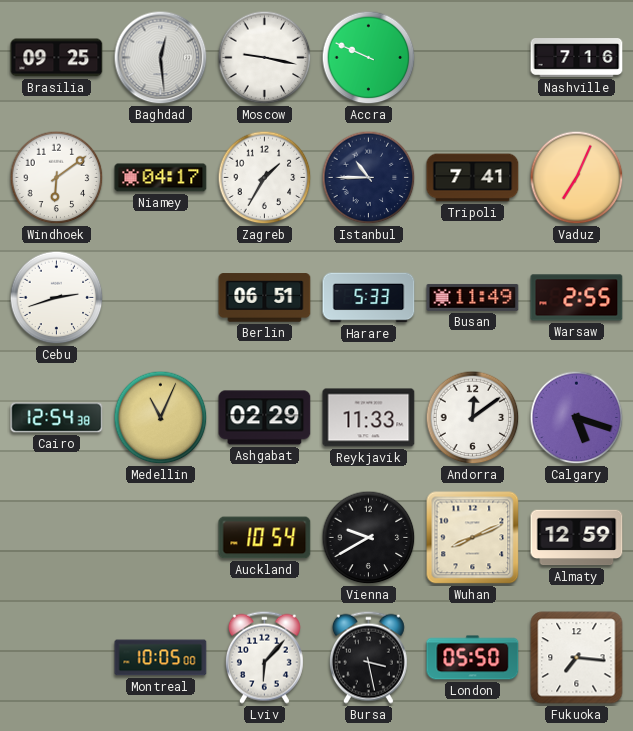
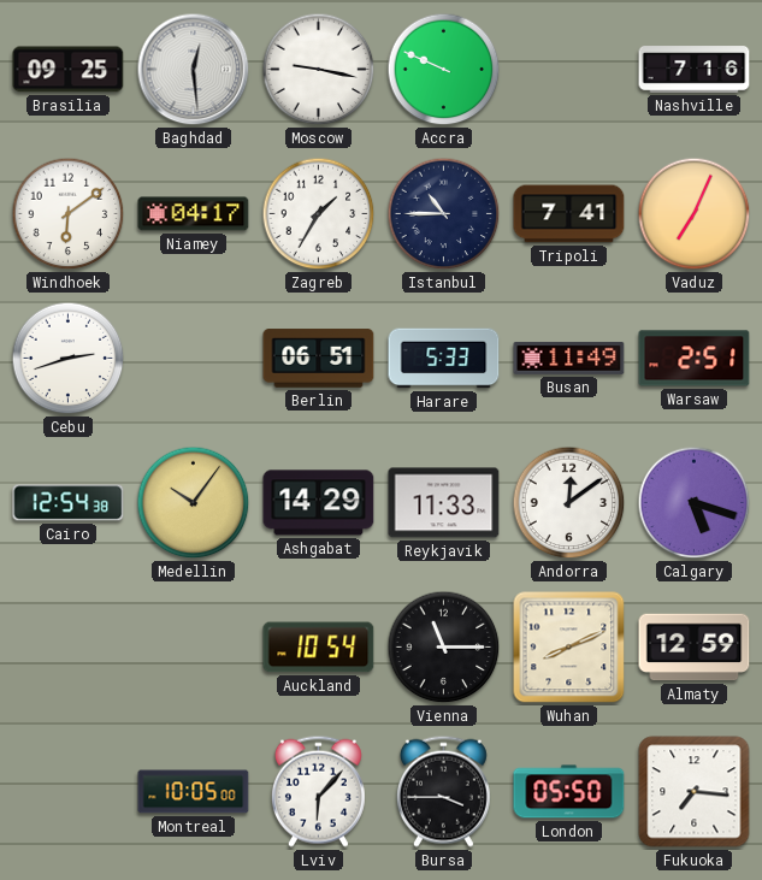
Warsaw: 2:55 -> 2:51 (695, 359)
Medellin: 11:04 -> 10:06 (194, 503)
Ashgabat: 02:29 -> 14:29 (319, 503)
Vienna: 9:40 -> 11:15 (444, 648)
Bursa: 3:28 -> 3:45 (443, 791)
